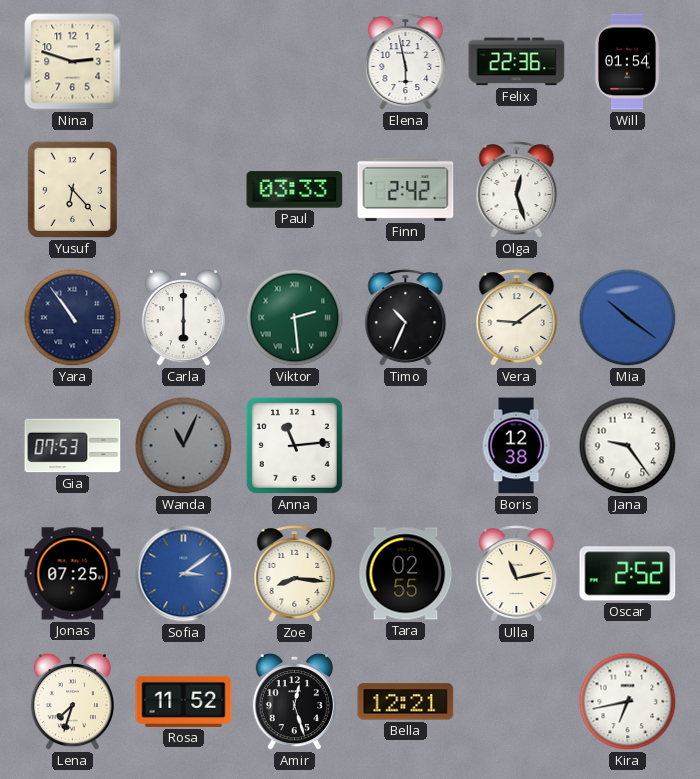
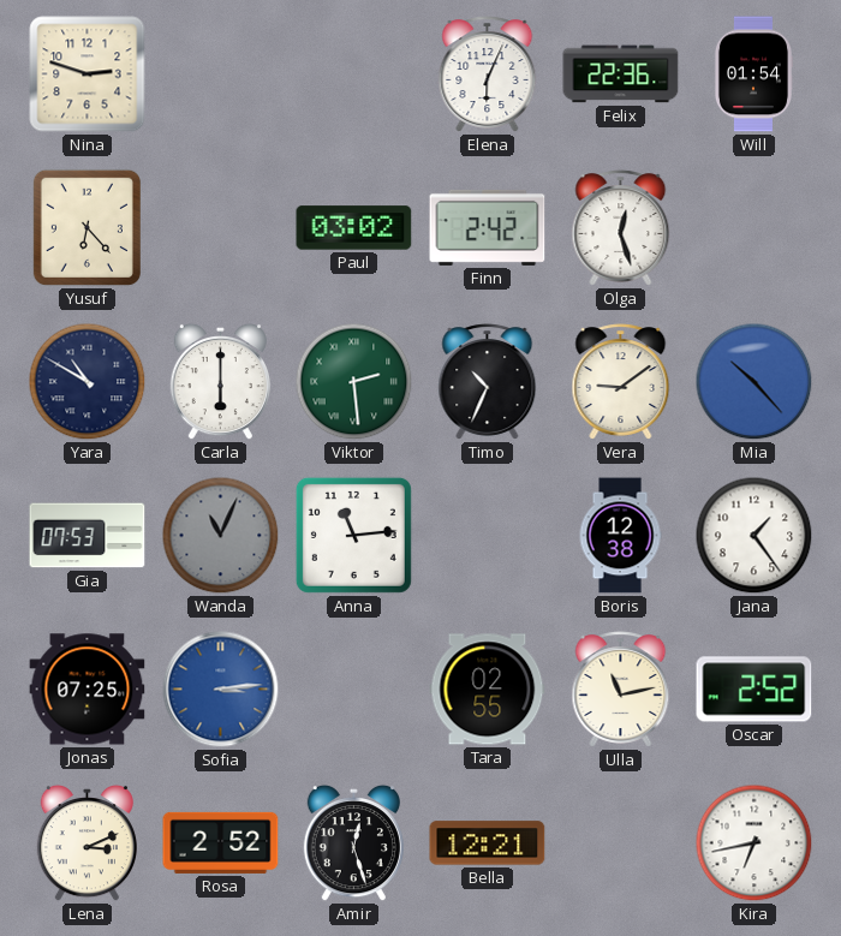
Elena: 5:58 -> 6:04 (488, 74)
Paul: 03:33 -> 03:02 (354, 228)
Yara: 10:54 -> 10:50 (88, 382)
Mia: 10:21 -> 10:23 (754, 382)
Jana: 9:24 -> 1:24 (754, 536)
Sofia: 3:09 -> 3:14 (221, 690)
Zoe: 8:16 -> none (295, 574)
Lena: 7:33 -> 3:11 (87, 843)
Rosa: 11:52 -> 2:52 (221, 842)
